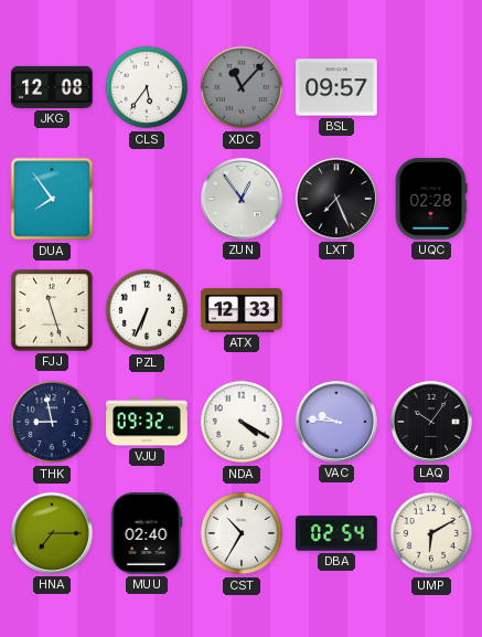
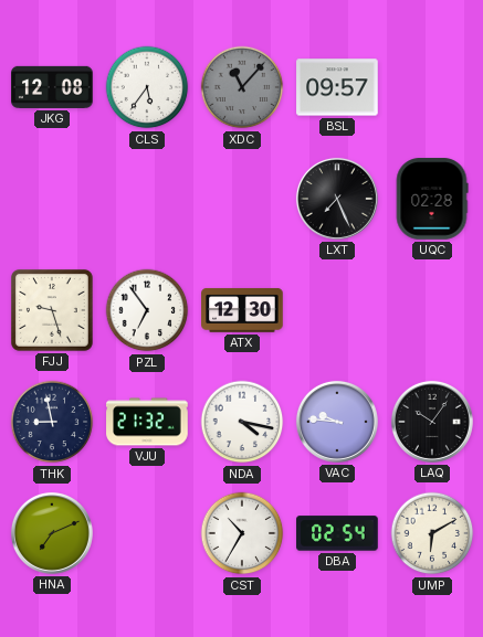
DUA: 7:54 -> none (52, 199)
ZUN: 12:54 -> none (242, 199)
FJJ: 11:27 -> 9:27 (52, 310)
PZL: 6:34 -> 6:54 (147, 310)
ATX: 12:33 -> 12:30 (242, 310)
VJU: 09:32 -> 21:32 (147, 422)
NDA: 4:20 -> 4:17 (242, 422)
HNA: 7:15 -> 7:11 (52, 533)
MUU: 02:40 -> none (147, 533)
